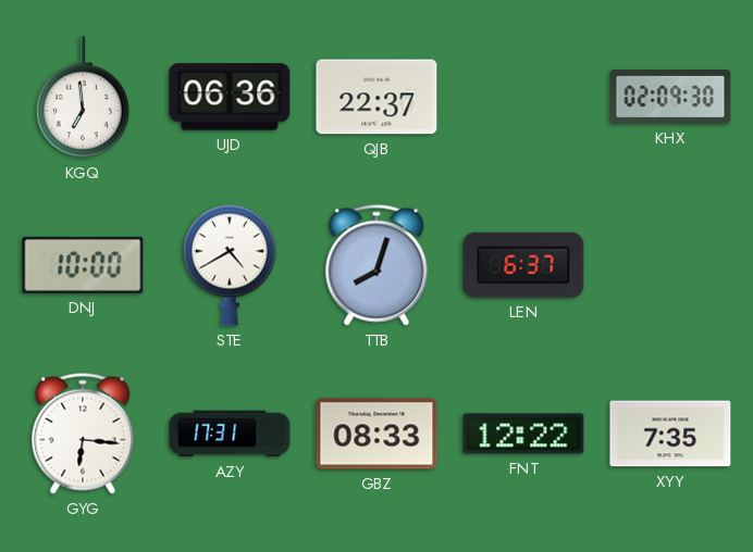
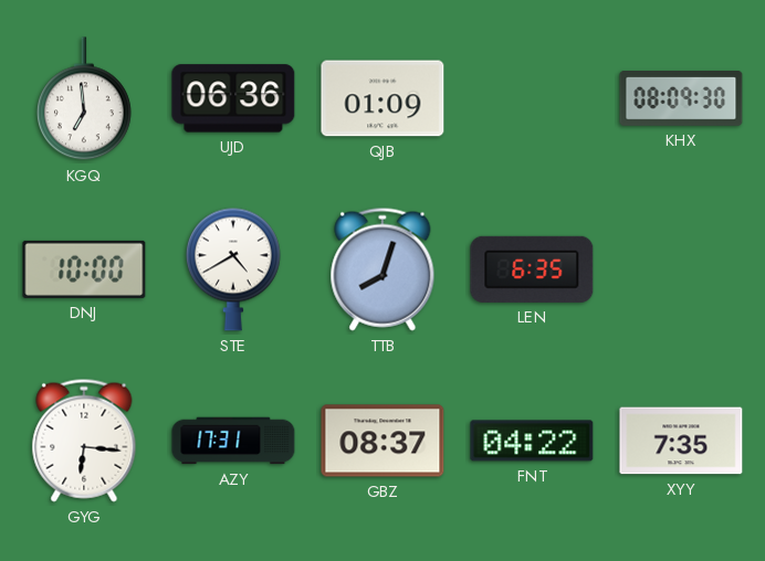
QJB: 22:37 -> 01:09 (382, 98)
KHX: 02:09 -> 08:09 (681, 99)
LEN: 6:37 -> 6:35 (532, 269)
GBZ: 08:33 -> 08:37 (382, 441)
FNT: 12:22 -> 04:22 (532, 441)
